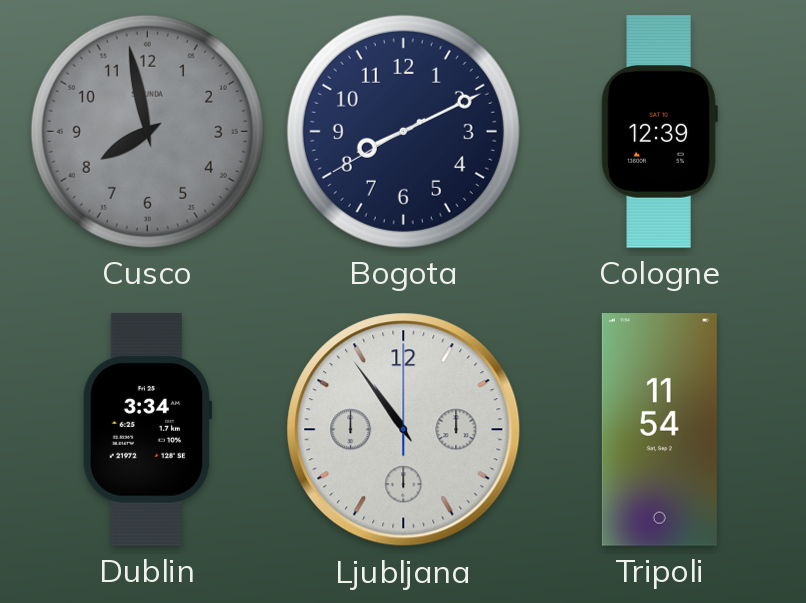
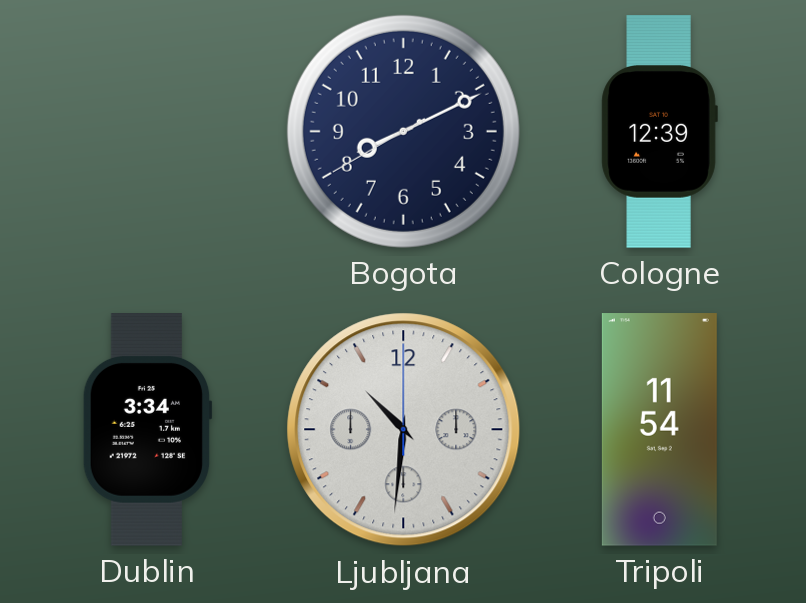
Cusco: 7:58 -> none (147, 131)
Ljubljana: 10:54 -> 10:31 (404, 430)
